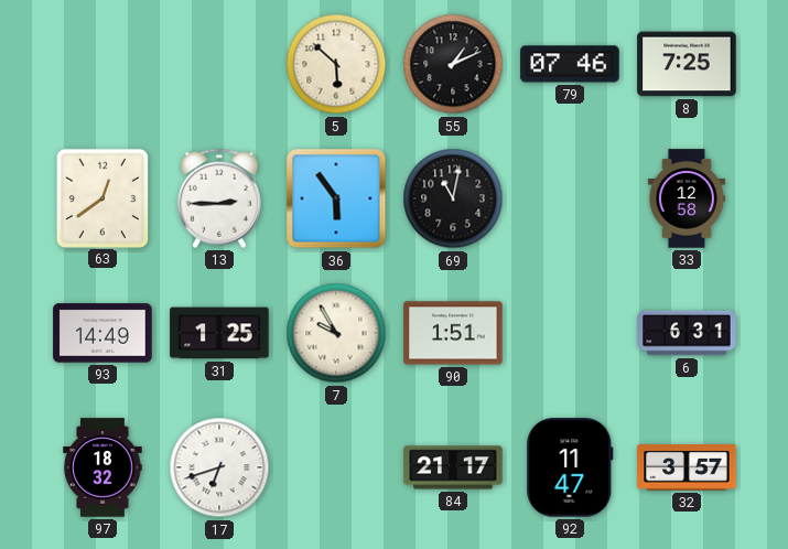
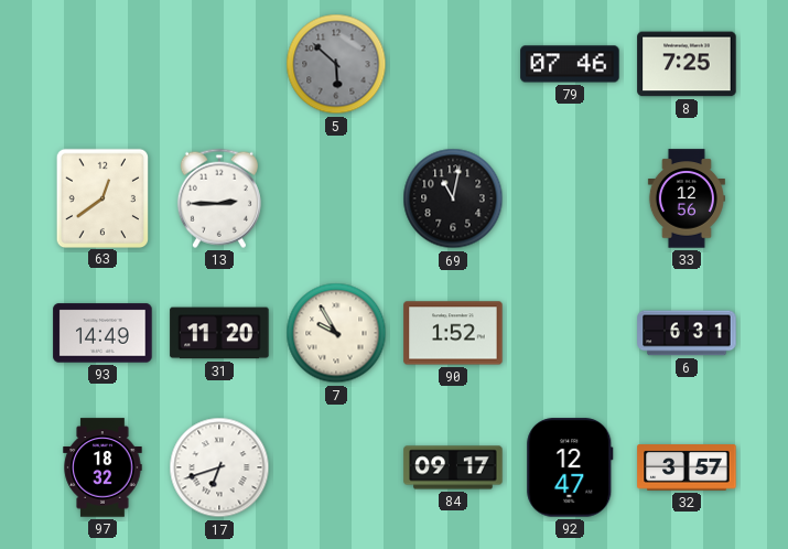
5 dial: cream -> grey (336, 64)
55: 1:11 -> none (453, 64)
36: 5:54 -> none (336, 198)
33: 12:58 -> 12:56 (687, 198)
31: 1:25 -> 11:20 (219, 333)
90: 1:51 -> 1:52 (453, 333)
84: 21:17 -> 09:17 (453, 467)
92: 11:47 -> 12:47 (570, 467)
